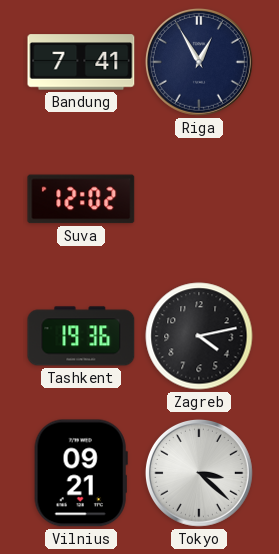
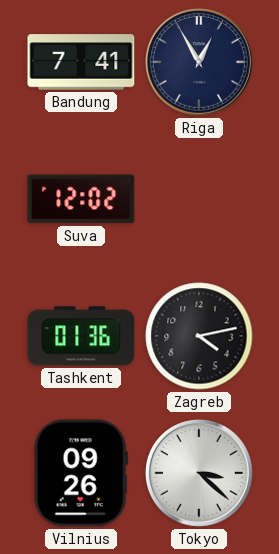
Tashkent: 19:36 -> 01:36 (81, 336)
Vilnius: 09:21 -> 09:26 (81, 473)
